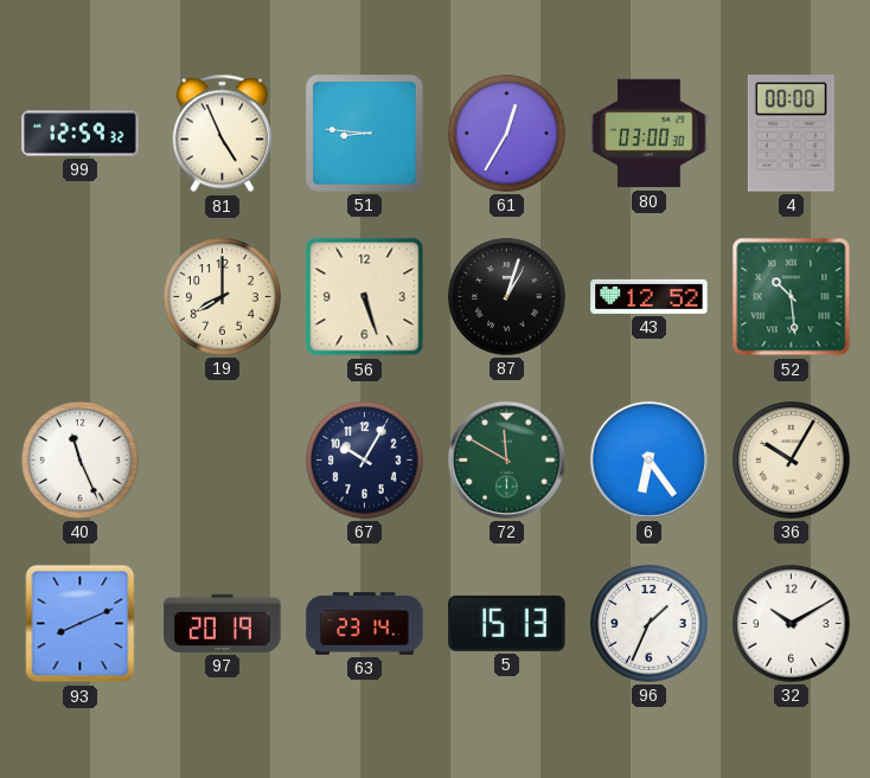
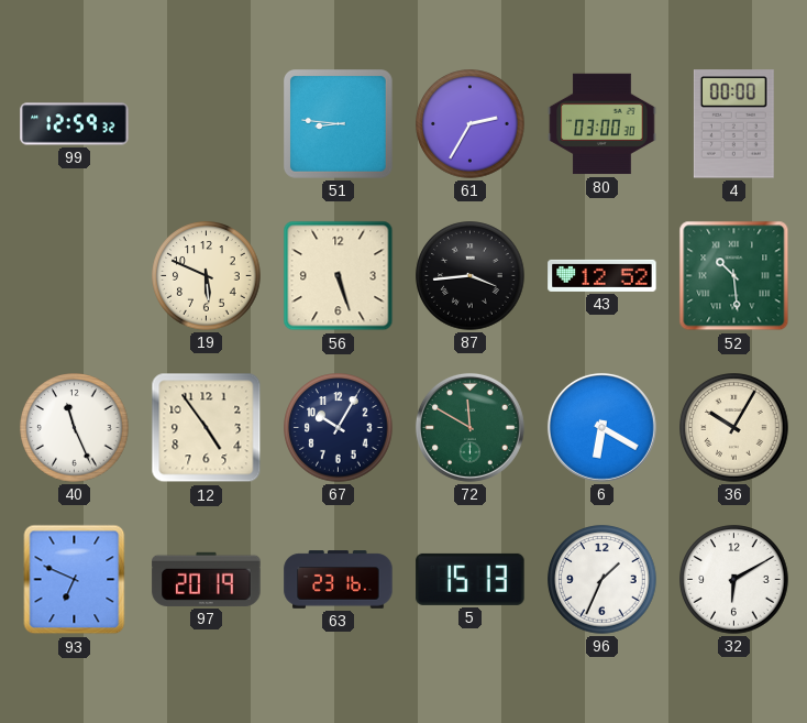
81: 4:56 -> none (223, 134)
61: 12:35 -> 2:35 (471, 124)
19: 8:00 -> 5:49 (207, 276)
87: 1:03 -> 3:44 (471, 276)
12: none -> 4:54 (207, 428)
6: 6:24 -> 6:20 (601, 427)
93: 8:11 -> 6:49 (75, 580)
63: 23:14 -> 23:16 (339, 580)
32: 10:10 -> 6:10 (734, 580)
